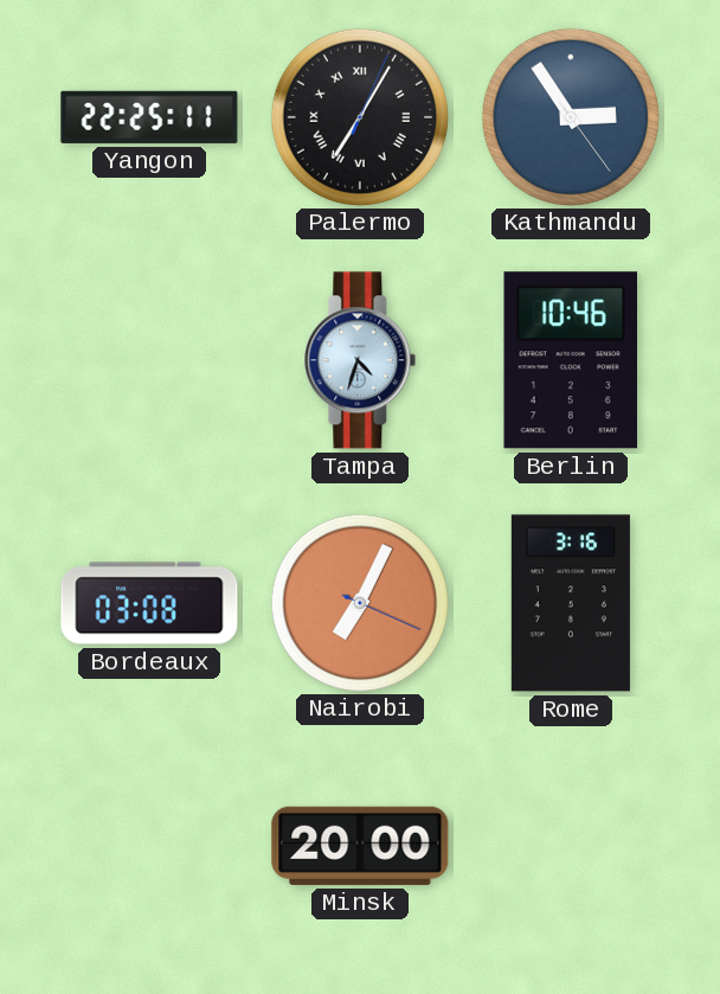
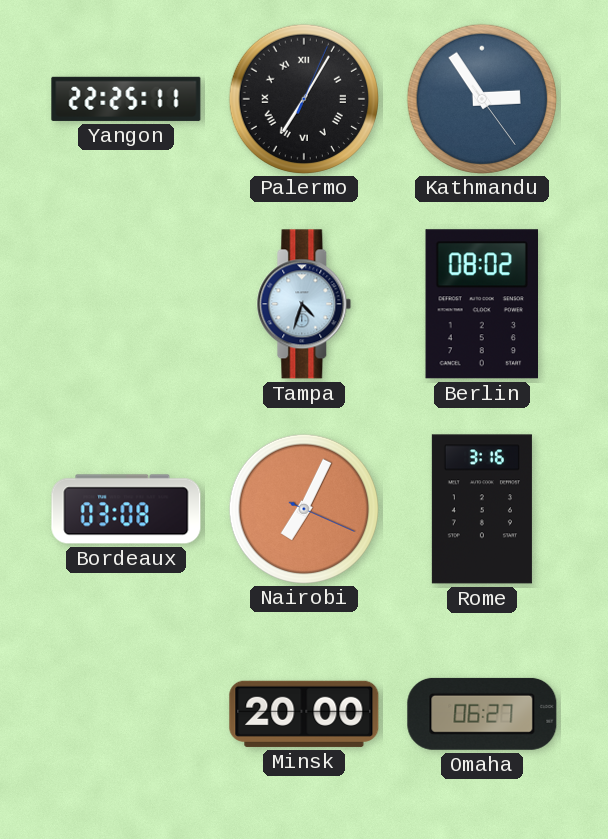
Berlin: 10:46 -> 08:02 (481, 304)
Omaha: none -> 06:27 (482, 714)
